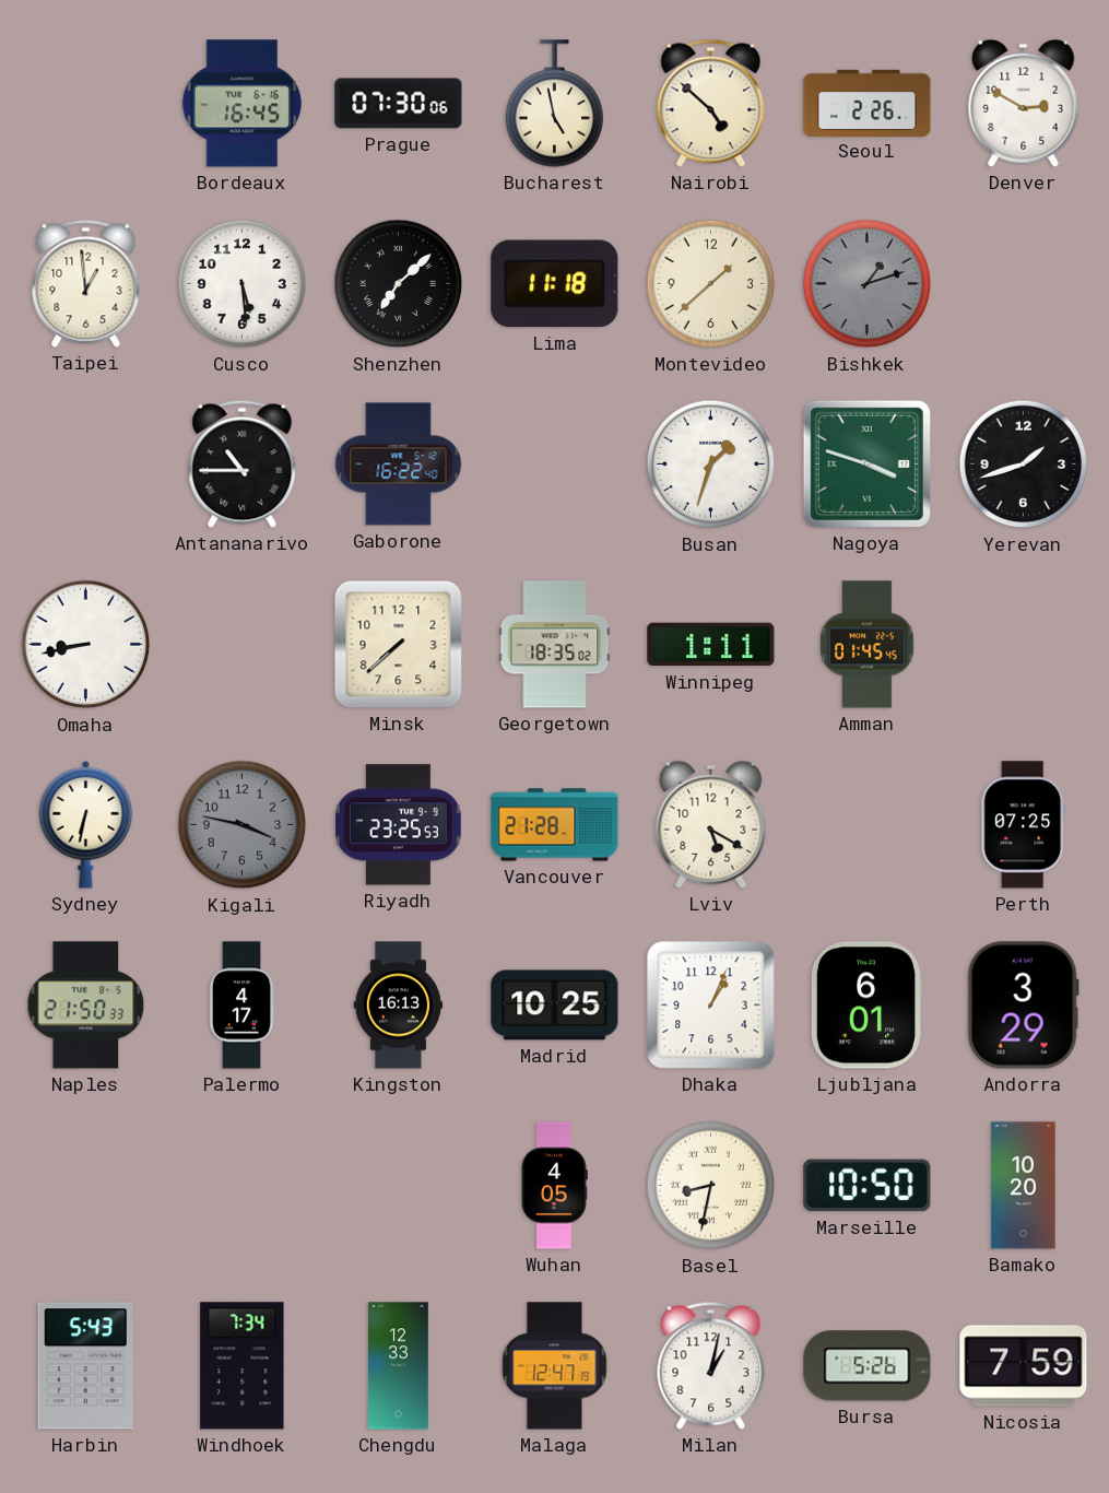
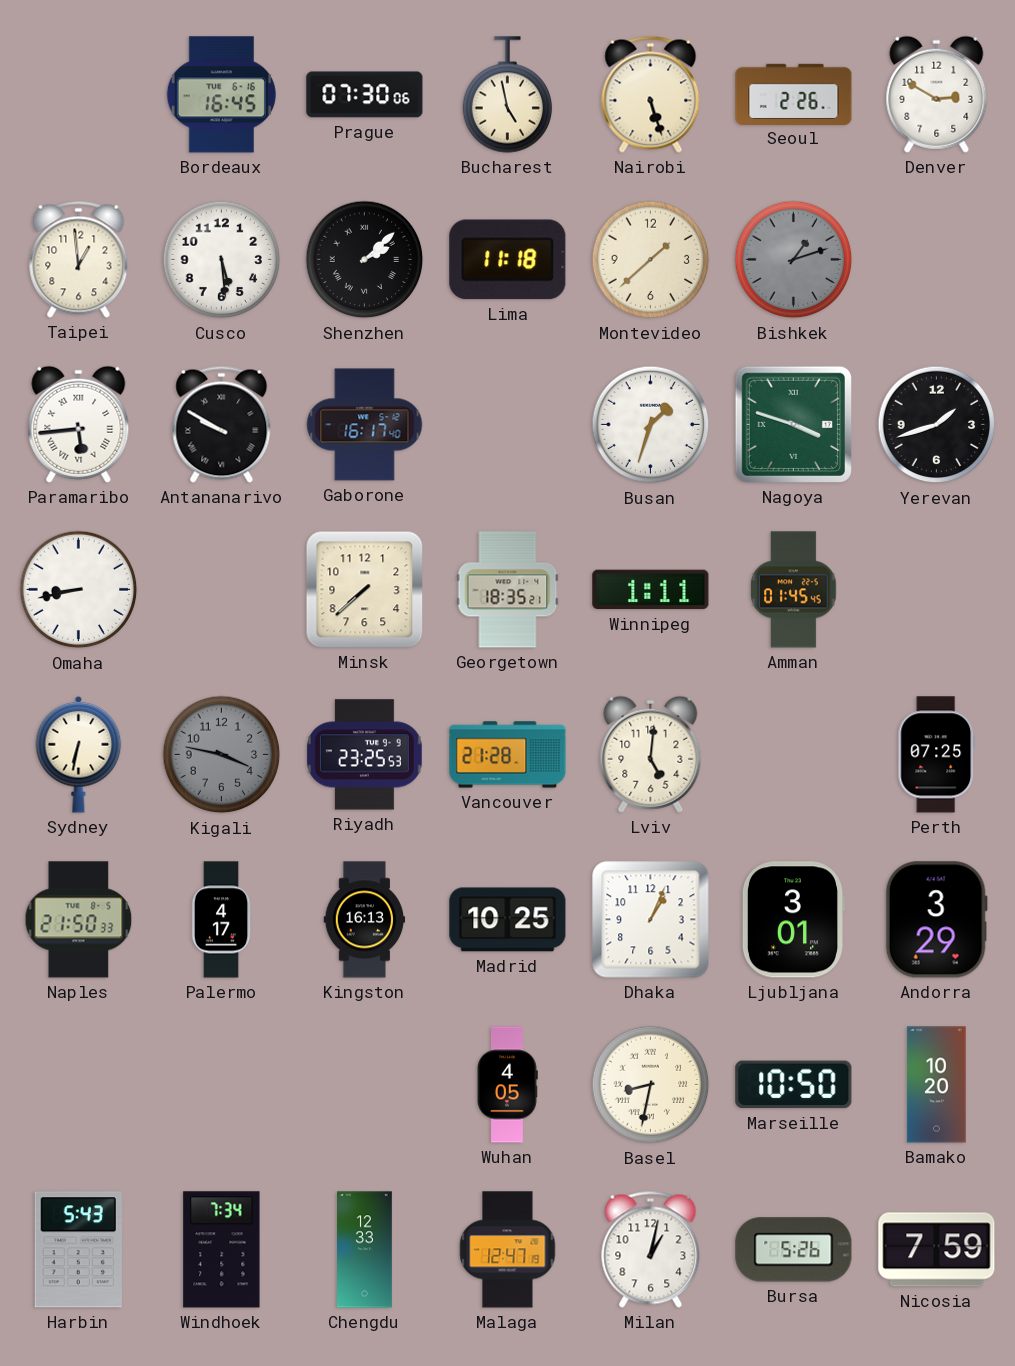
Nairobi: 4:52 -> 5:27 (651, 94)
Shenzhen: 7:08 -> 2:08 (365, 260)
Paramaribo: none -> 5:44 (79, 424)
Antananarivo: 10:45 -> 9:50 (222, 424)
Gaborone: 16:22 -> 16:17 (365, 425)
Georgetown: 18:35:02 -> 18:35:21 (508, 590)
Lviv: 5:20 -> 5:01 (651, 754)
Ljubljana: 6:01 -> 3:01 (792, 920)
